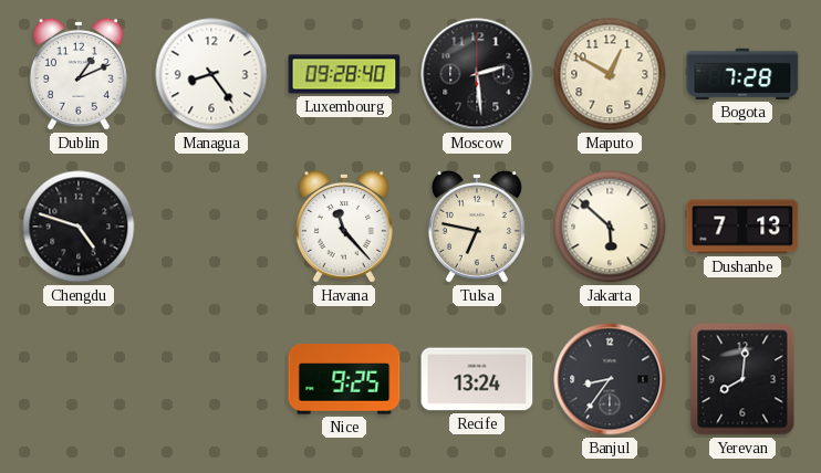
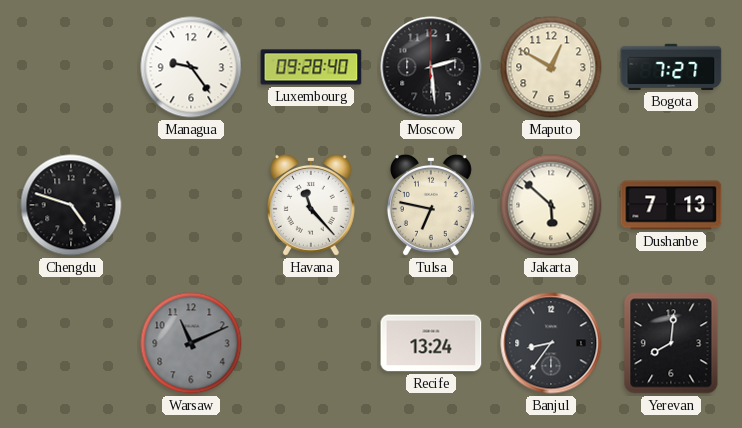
Dublin: 1:11 -> none (79, 74)
Managua: 8:24 -> 9:24 (191, 67)
Bogota: 7:28 -> 7:27 (671, 67)
Warsaw: none -> 11:11 (191, 343)
Nice: 9:25 -> none (344, 379)
